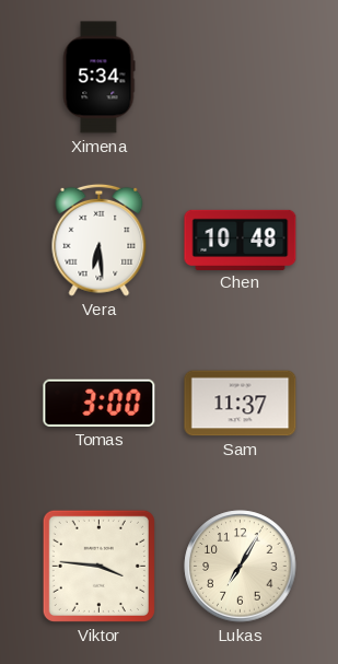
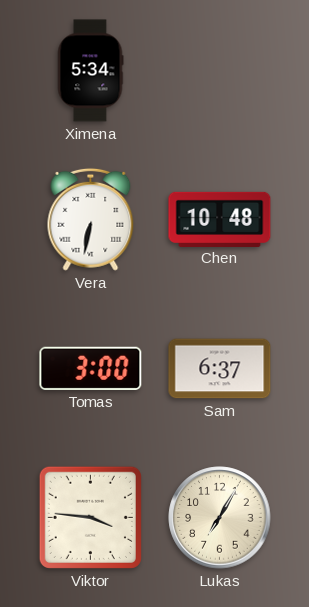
Vera: 6:29 -> 6:32 (91, 219)
Sam: 11:37 -> 6:37 (220, 369)
